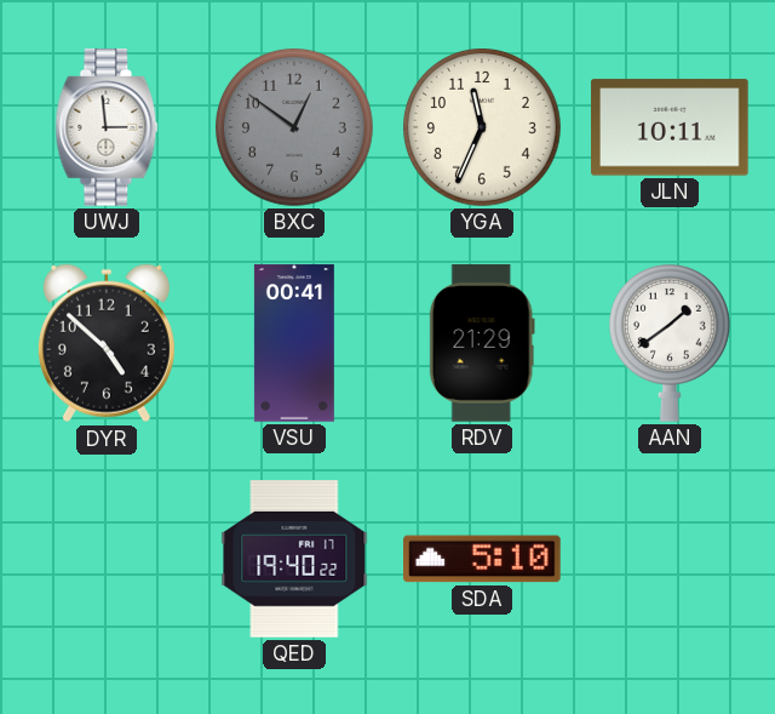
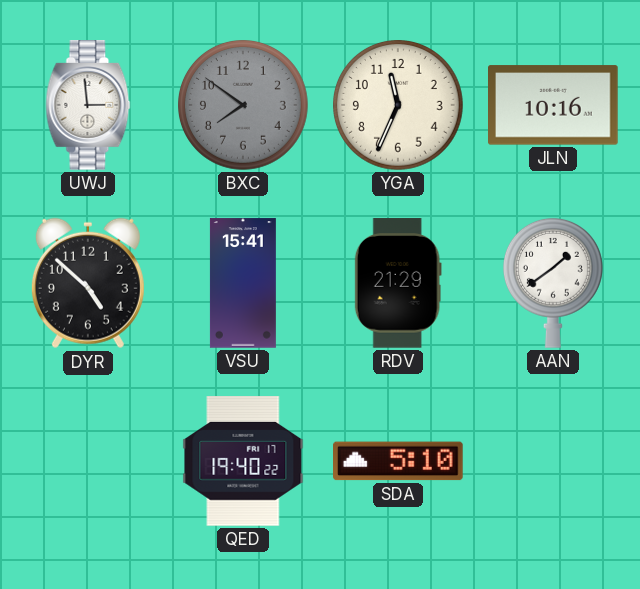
BXC: 12:51 -> 7:51 (244, 106)
JLN: 10:11 -> 10:16 (554, 105)
VSU: 00:41 -> 15:41 (243, 283)
